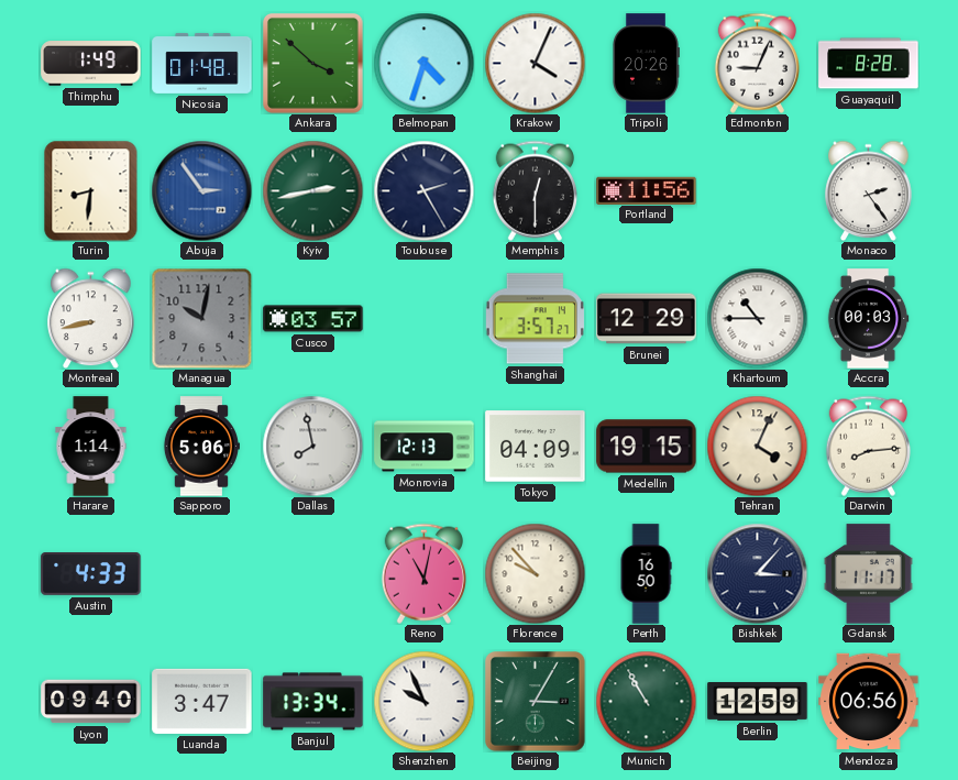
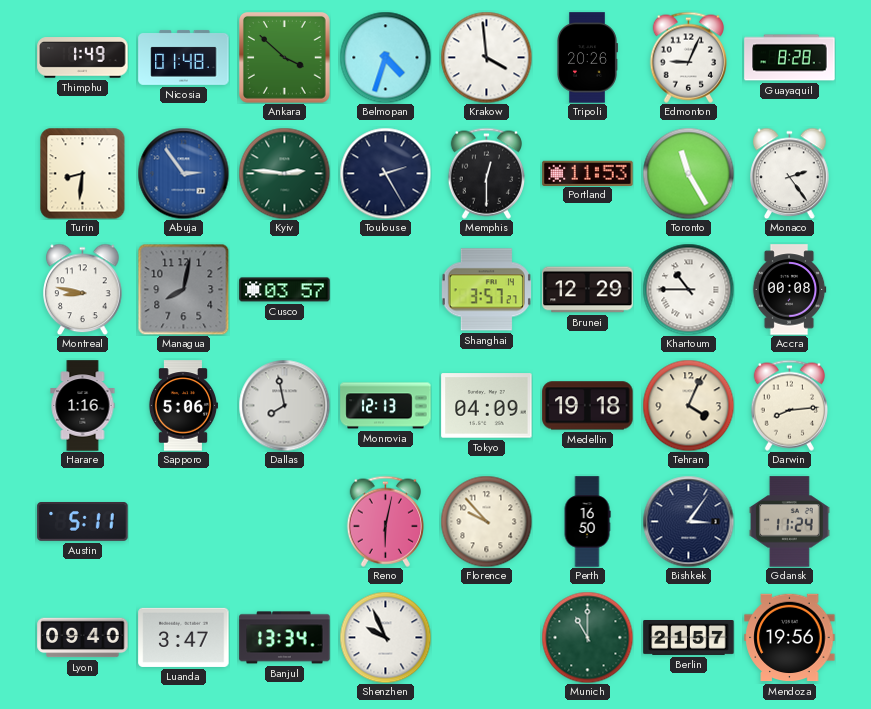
Krakow: 4:04 -> 3:59 (486, 57)
Kyiv: 2:43 -> 2:46 (284, 173)
Portland: 11:56 -> 11:53 (588, 173)
Toronto: none -> 11:25 (688, 173)
Montreal: 8:43 -> 8:47 (83, 289)
Managua: 10:02 -> 8:02 (183, 289)
Accra: 00:03 -> 00:08 (789, 290)
Harare: 1:14 -> 1:16 (83, 406)
Medellin: 19:15 -> 19:18 (588, 406)
Austin: 4:33 -> 5:11 (83, 522)
Reno: 11:02 -> 6:02 (385, 521)
Bishkek: 3:07 -> 3:06 (688, 521)
Gdansk: 11:17 -> 11:24 (789, 522)
Beijing: 3:05 -> none (536, 702)
Munich: 10:55 -> 11:00 (587, 637)
Berlin: 12:59 -> 21:57 (689, 638)
Mendoza: 06:56 -> 19:56 (790, 638)
